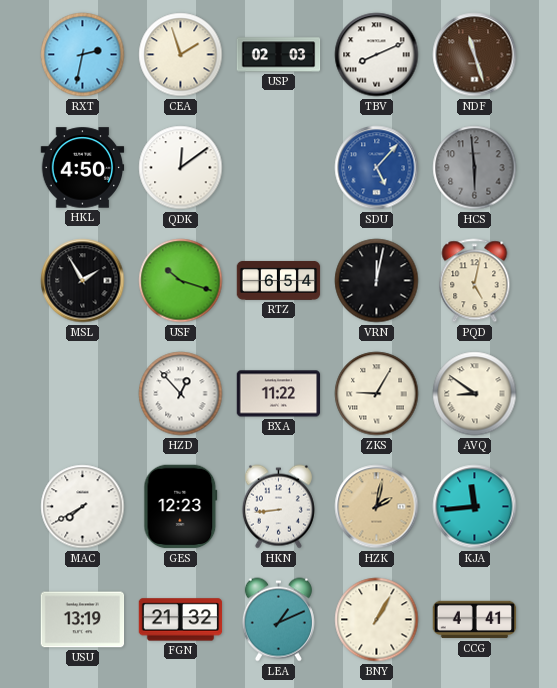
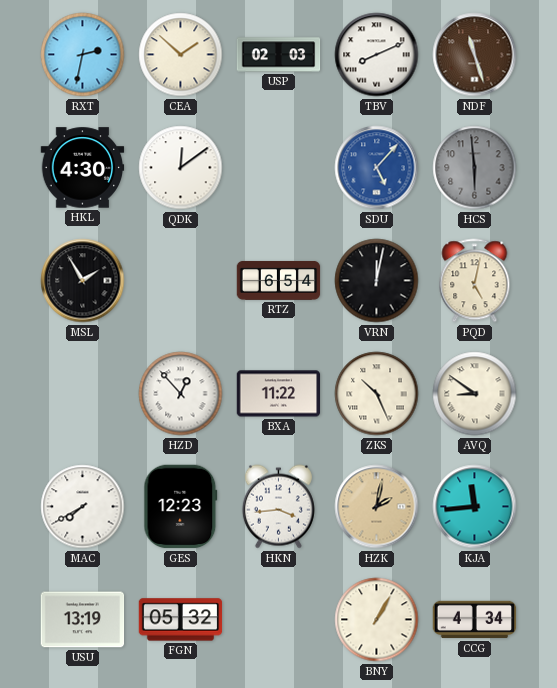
CEA: 1:57 -> 1:52 (181, 55)
HKL: 4:50 -> 4:30 (83, 168)
USF: 10:18 -> none (181, 281)
ZKS: 9:05 -> 10:26 (377, 394)
HKN: 8:44 -> 3:44 (278, 507)
FGN: 21:32 -> 05:32 (181, 620)
LEA: 1:11 -> none (278, 620)
CCG: 4:41 -> 4:34 (475, 620)
